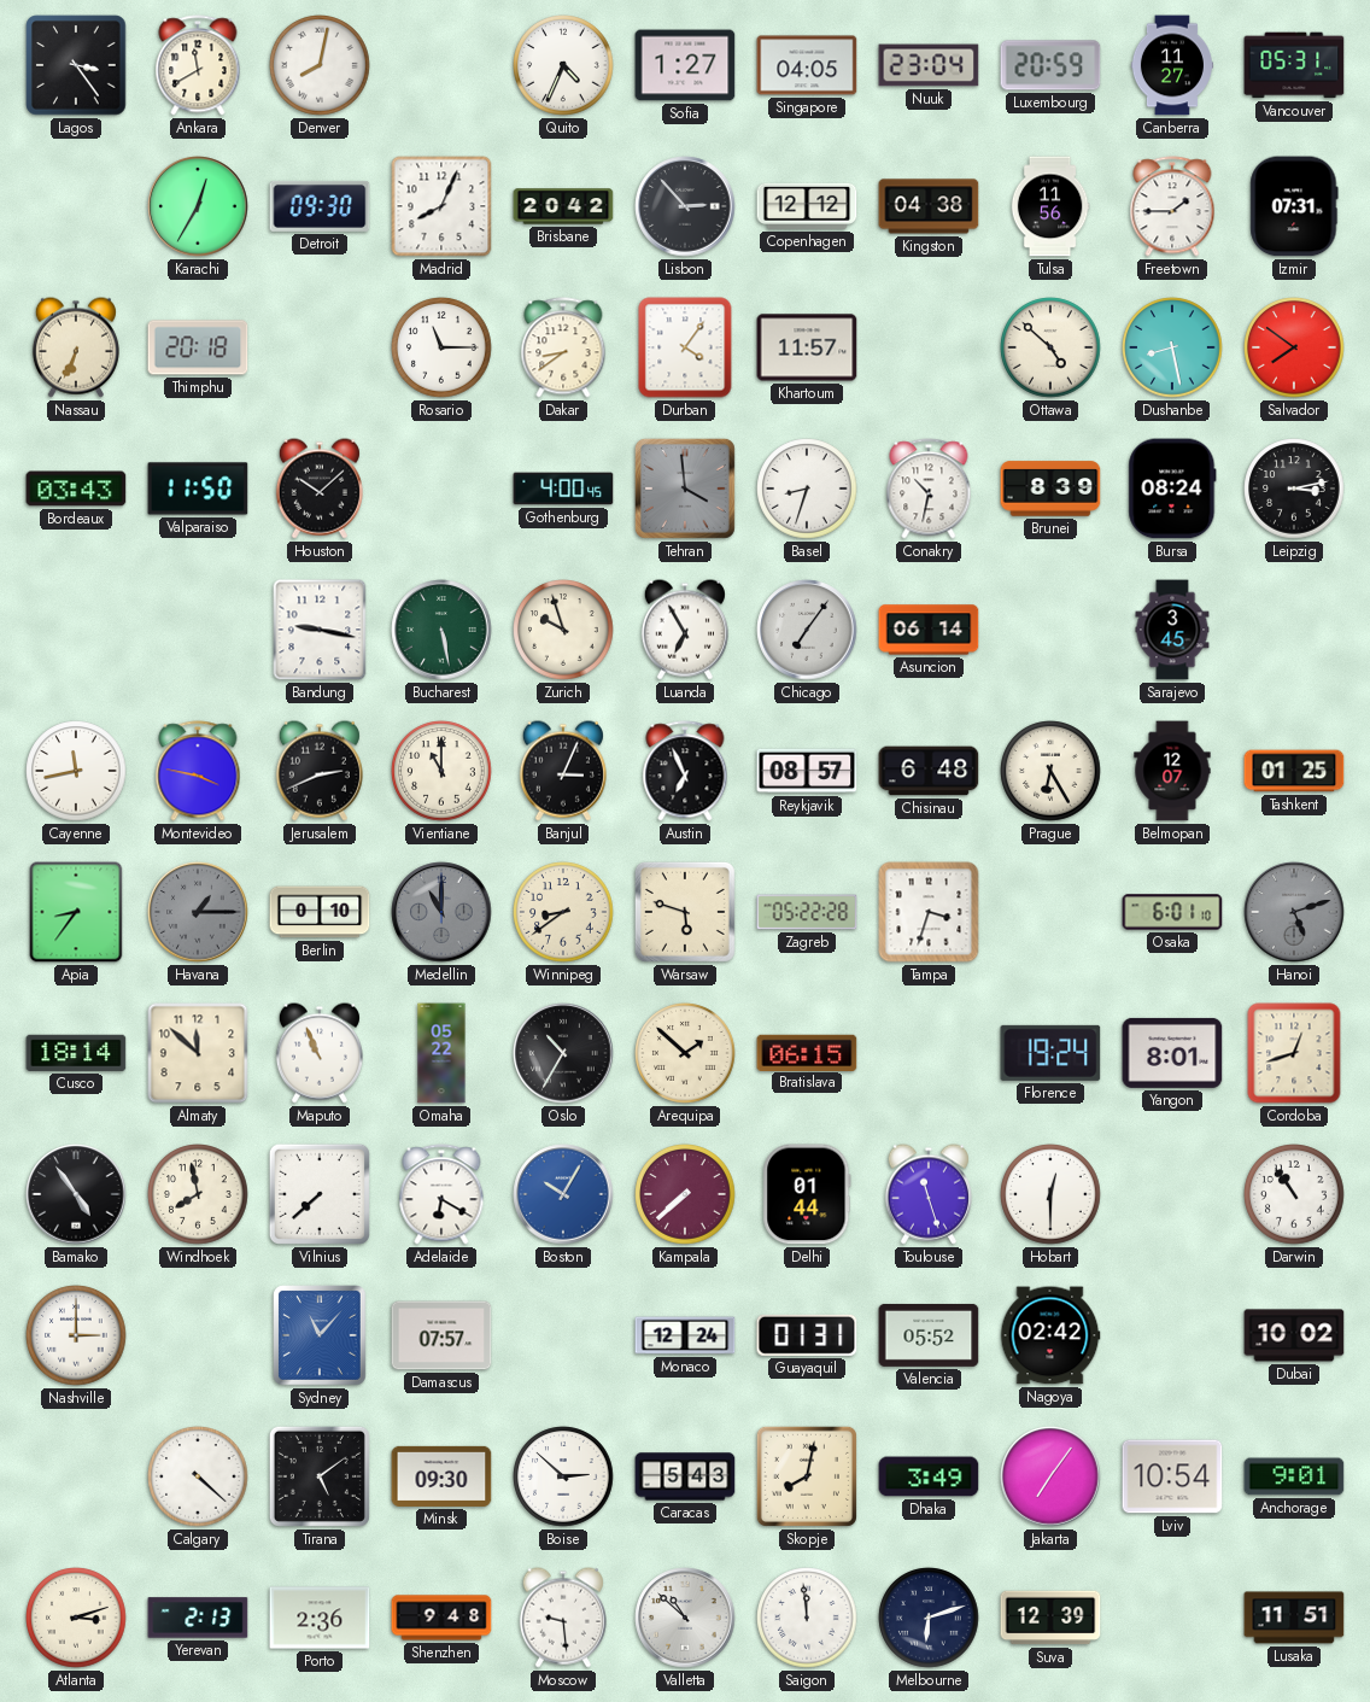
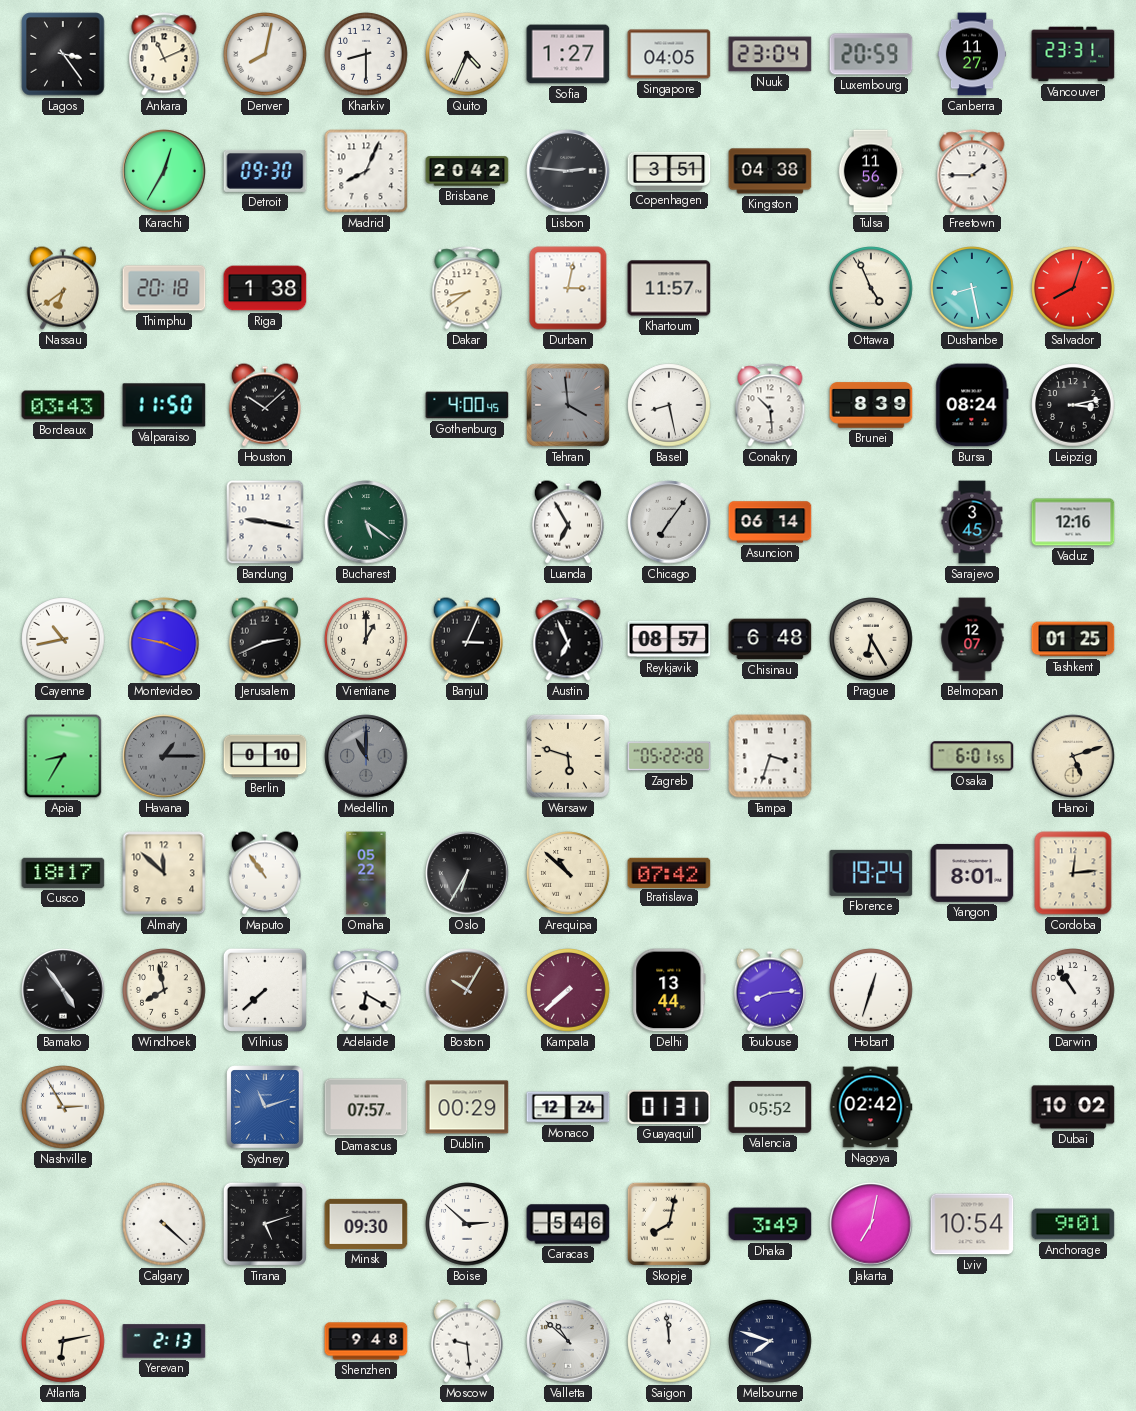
Ankara: 11:40 -> 11:11 (164, 54)
Kharkiv: none -> 8:30 (366, 54)
Vancouver: 05:31 -> 23:31 (1073, 54)
Lisbon: 2:53 -> 2:46 (568, 171)
Copenhagen: 12:12 -> 3:51 (669, 171)
Izmir: 07:31 -> none (1294, 206)
Nassau: 6:34 -> 6:39 (63, 288)
Riga: none -> 1:38 (265, 288)
Rosario: 11:15 -> none (441, 347)
Durban: 4:06 -> 3:02 (568, 288)
Ottawa: 4:52 -> 4:56 (871, 288)
Salvador: 7:51 -> 8:03 (1073, 288)
Basel: 8:33 -> 8:28 (669, 405)
Conakry: 10:32 -> 10:29 (770, 405)
Bucharest: 5:28 -> 5:21 (366, 522)
Zurich: 9:57 -> none (563, 630)
Vaduz: none -> 12:16 (1073, 522)
Cayenne: 11:43 -> 10:43 (63, 639)
Vientiane: 11:00 -> 1:00 (366, 639)
Apia: 8:36 -> 8:35 (63, 756)
Winnipeg: 8:39 -> none (563, 912)
Osaka: 6:01:10 -> 6:01:55 (972, 756)
Hanoi dial: grey -> cream (1073, 756)
Cusco: 18:14 -> 18:17 (63, 873)
Maputo: 10:56 -> 10:54 (265, 873)
Oslo: 10:35 -> 6:35 (467, 873)
Arequipa: 1:52 -> 10:52 (568, 873)
Bratislava: 06:15 -> 07:42 (669, 872)
Cordoba: 12:42 -> 12:14 (1073, 873)
Boston dial: blue -> brown (467, 990)
Delhi: 01:44 -> 13:44 (669, 990)
Toulouse: 11:27 -> 8:14 (770, 990)
Hobart: 12:30 -> 12:33 (871, 990)
Nashville: 3:00 -> 2:55 (63, 1107)
Sydney: 11:07 -> 11:12 (265, 1107)
Dublin: none -> 00:29 (467, 1107)
Tirana: 5:09 -> 5:12 (265, 1224)
Caracas: 5:43 -> 5:46 (568, 1224)
Jakarta: 7:06 -> 7:02 (871, 1224)
Atlanta: 3:12 -> 6:13 (63, 1341)
Porto: 2:36 -> none (320, 1618)
Melbourne: 6:12 -> 7:48 (770, 1341)
Suva: 12:39 -> none (1050, 1618)
Lusaka: 11:51 -> none (1294, 1618)
